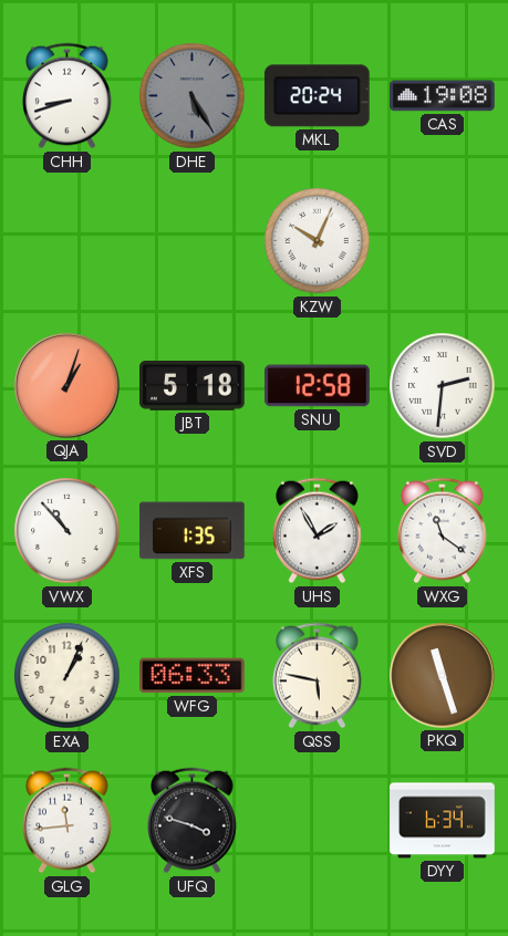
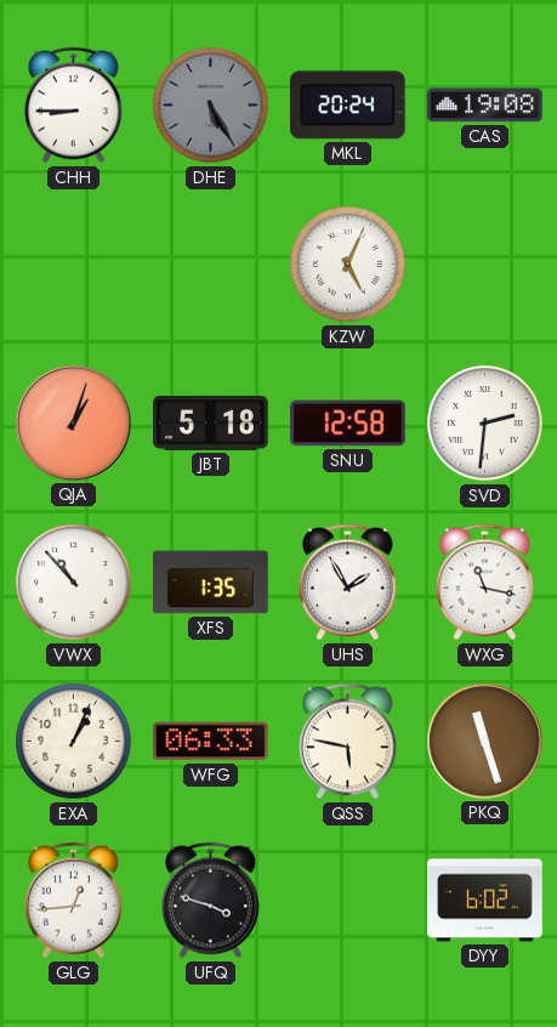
CHH: 8:42 -> 8:45 (74, 106)
KZW: 10:04 -> 5:04 (348, 265)
WXG: 11:21 -> 11:17 (485, 583)
GLG: 11:44 -> 12:44 (74, 901)
DYY: 6:34 -> 6:02 (485, 901)
